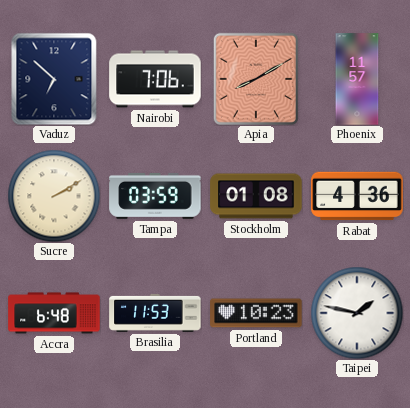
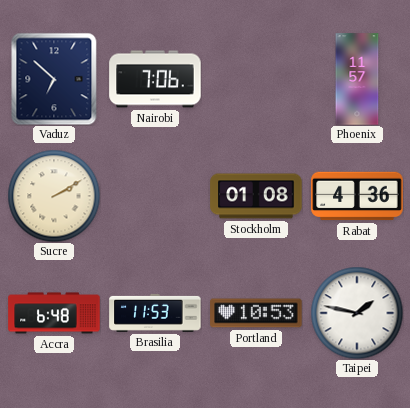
Apia: 8:10 -> none (256, 79)
Tampa: 03:59 -> none (155, 196)
Portland: 10:23 -> 10:53 (256, 313)
